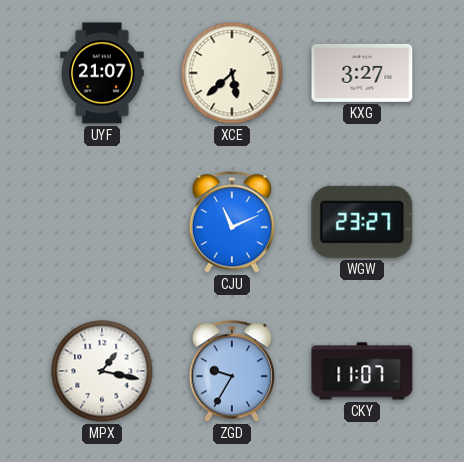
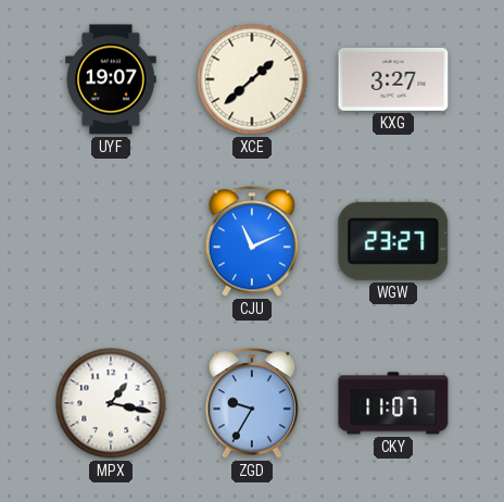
UYF: 21:07 -> 19:07 (111, 79)
XCE: 5:38 -> 1:38 (252, 79)
